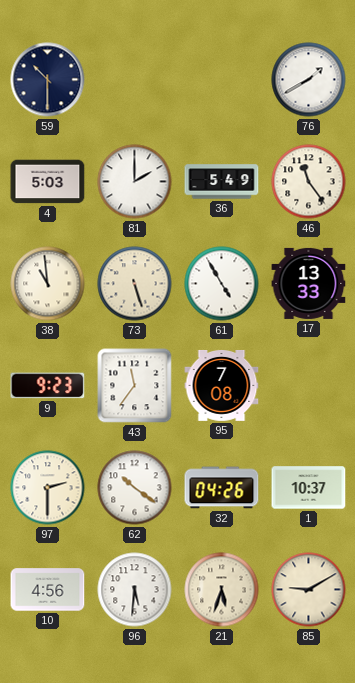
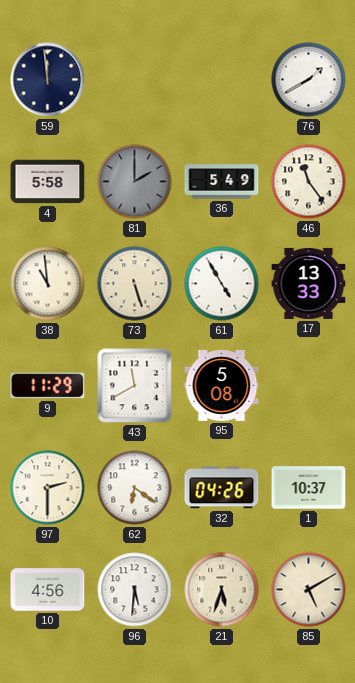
59: 10:30 -> 11:59 (48, 80)
4: 5:03 -> 5:58 (48, 182)
81 dial: white -> grey (135, 182)
9: 9:23 -> 11:29 (48, 386)
43: 11:36 -> 11:40 (135, 386)
95: 7:08 -> 5:08 (222, 385)
62: 10:21 -> 6:21 (135, 488)
85: 9:10 -> 5:10 (309, 590)
